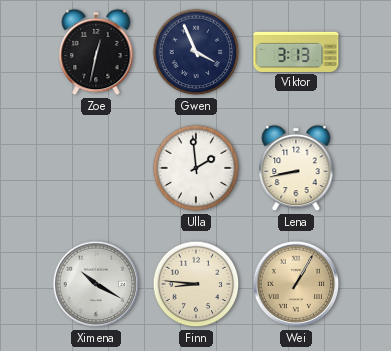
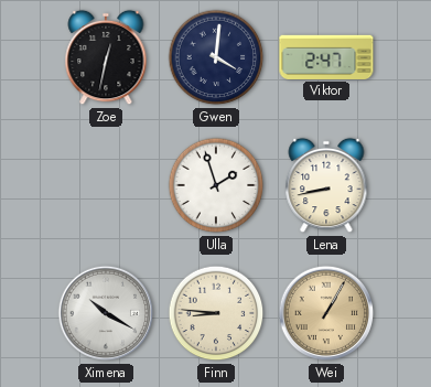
Gwen: 3:56 -> 4:01 (216, 57)
Viktor: 3:13 -> 2:47 (326, 57)
Ulla: 1:59 -> 1:57 (216, 185)
